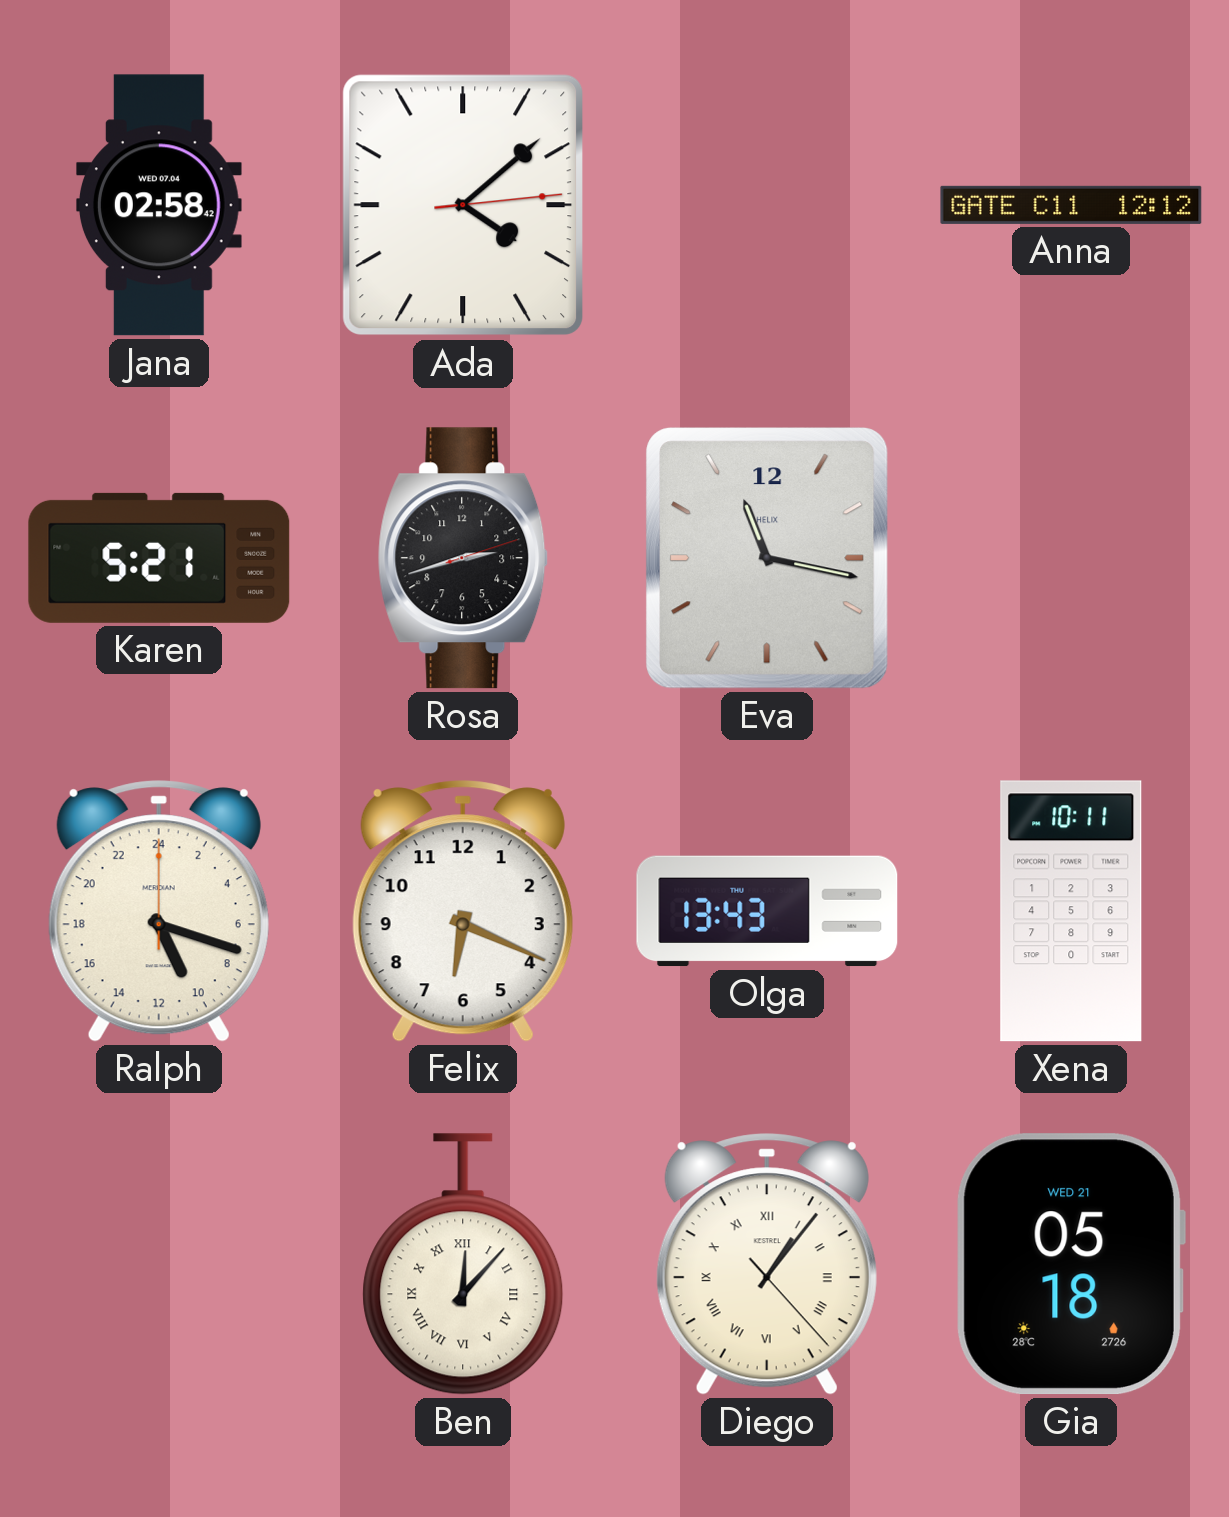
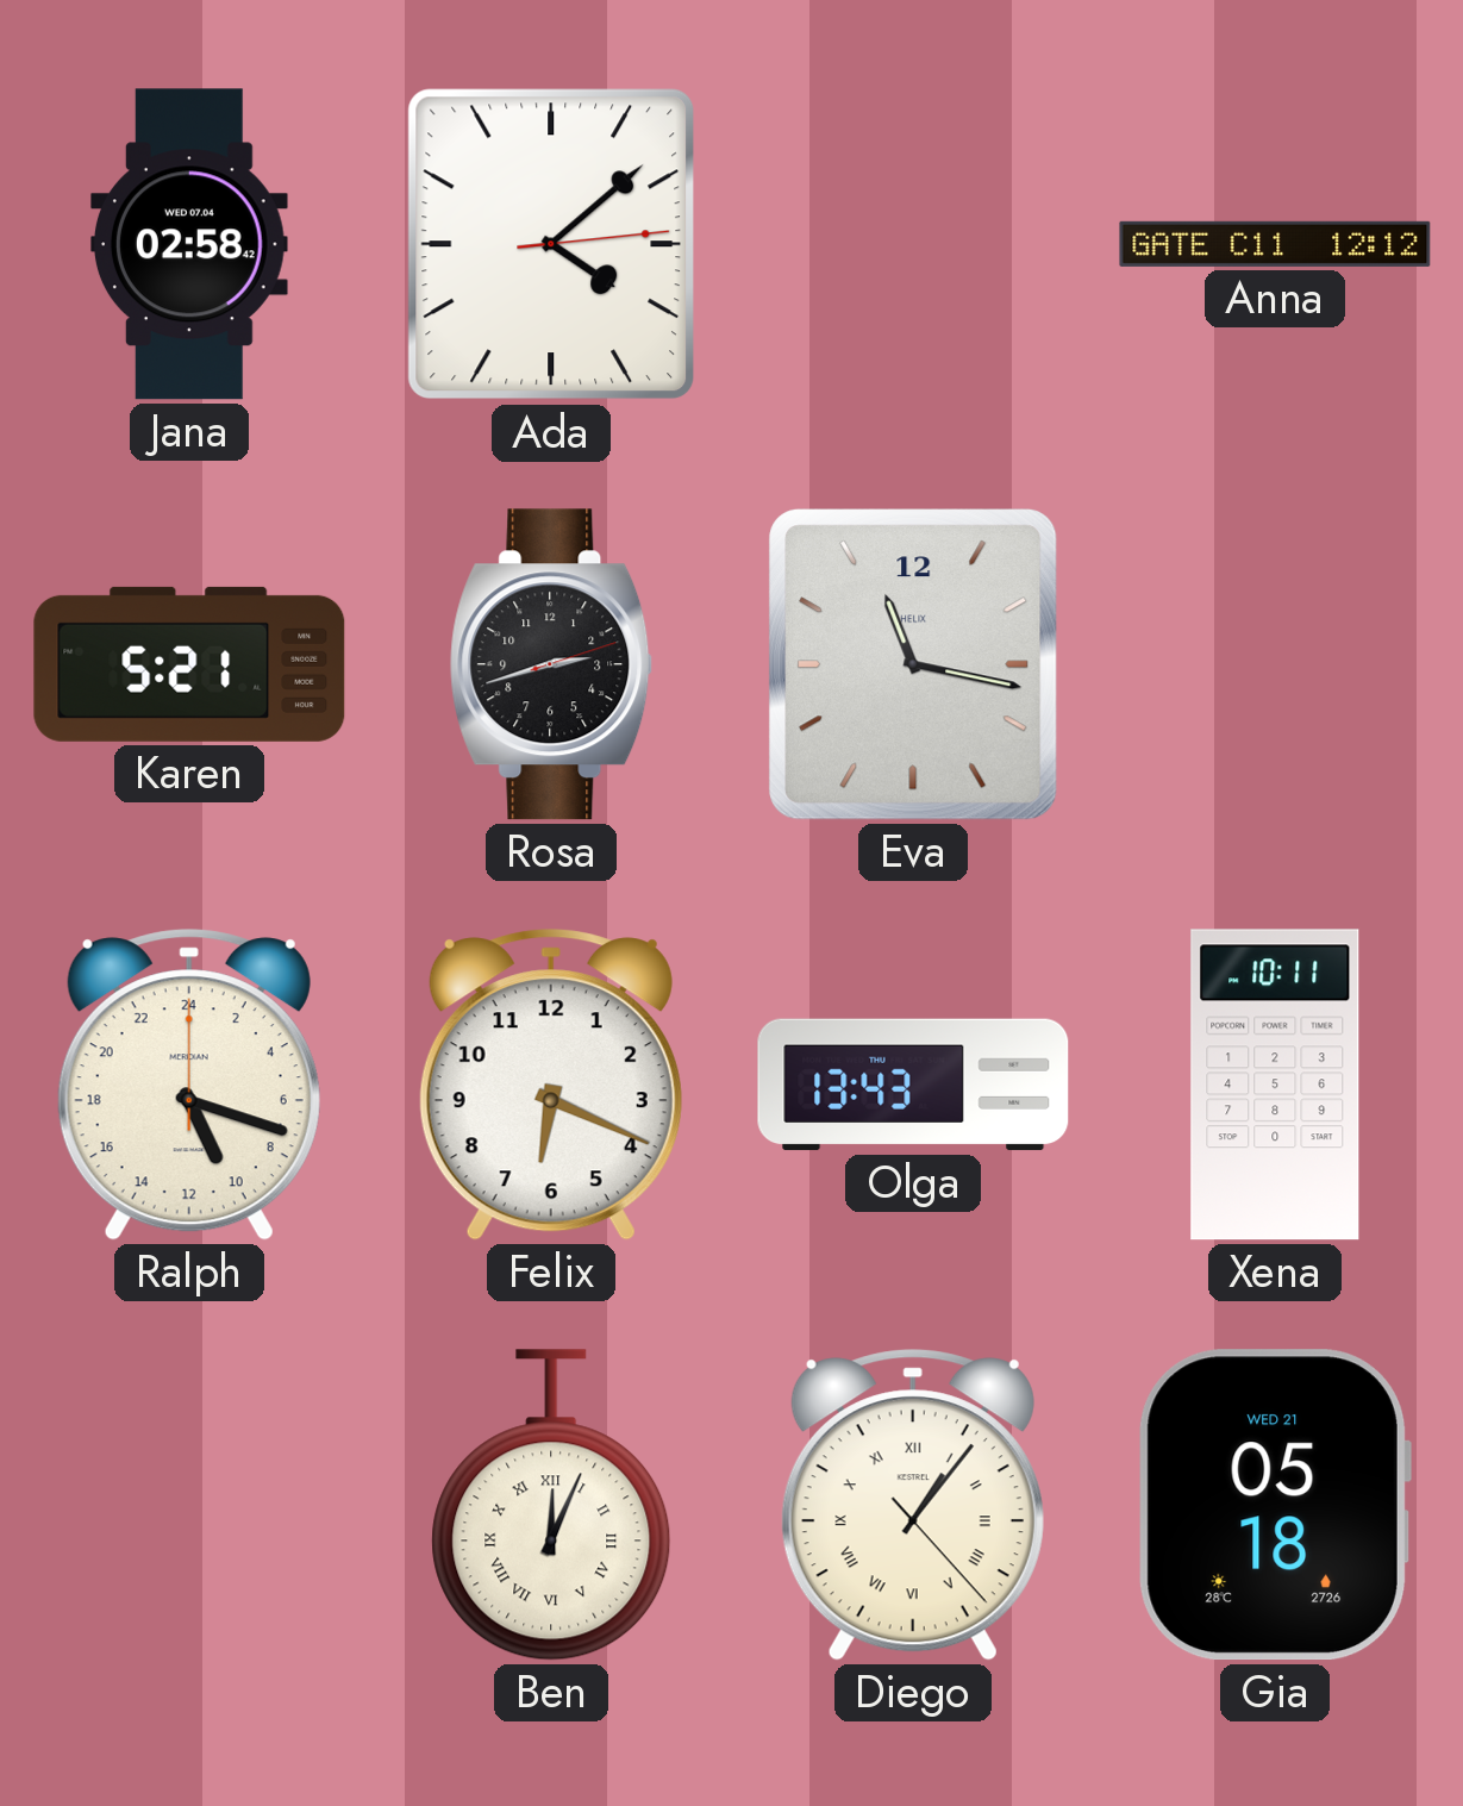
Ben: 12:07 -> 12:04 (551, 1505)
